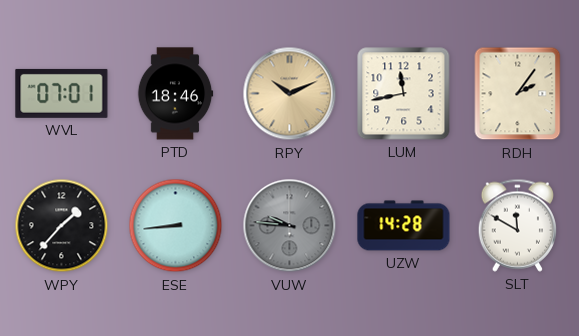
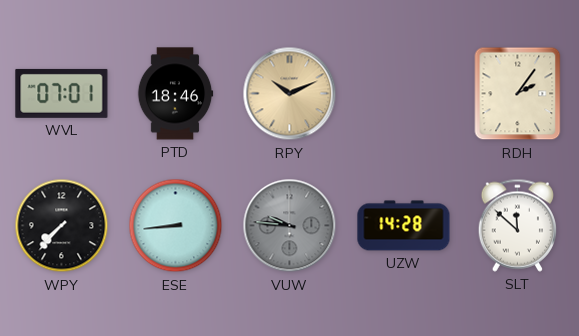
LUM: 11:43 -> none (404, 94)
WPY: 1:37 -> 7:37 (62, 226)
SLT: 11:50 -> 11:52 (517, 225)
